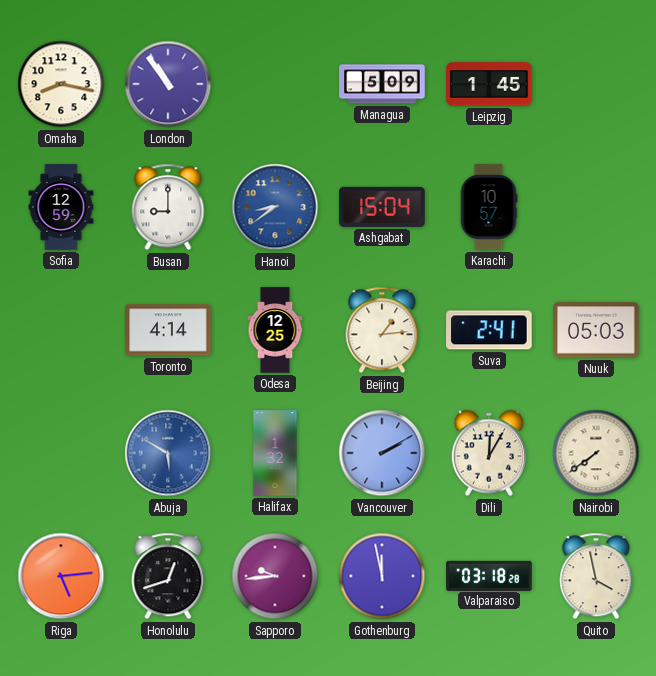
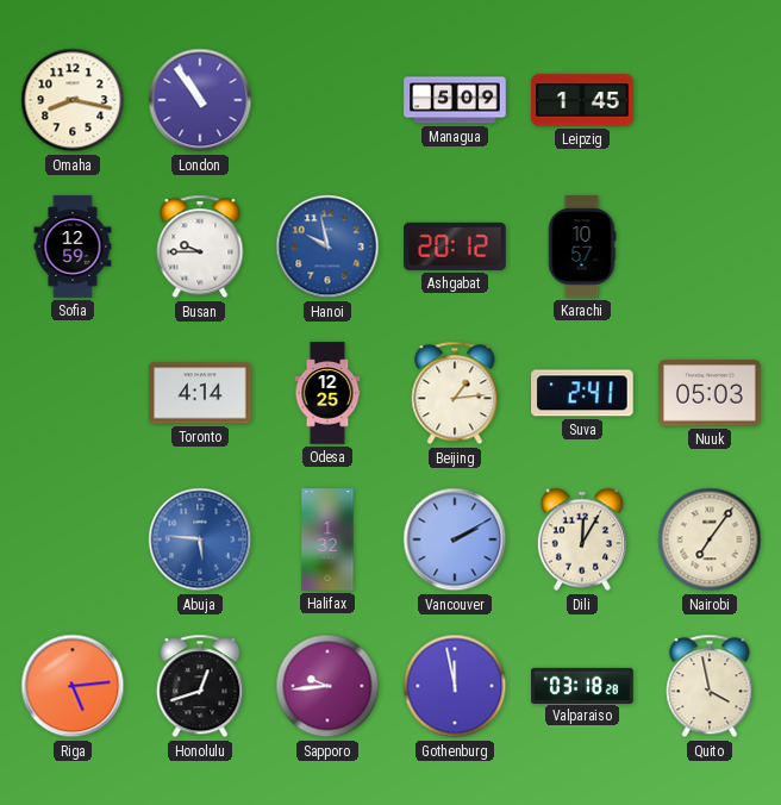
Busan: 9:00 -> 9:45 (200, 247)
Hanoi: 8:39 -> 9:58 (327, 247)
Ashgabat: 15:04 -> 20:12 (455, 247)
Abuja: 5:50 -> 5:46 (200, 539)
Nairobi: 7:39 -> 7:06 (710, 539)
